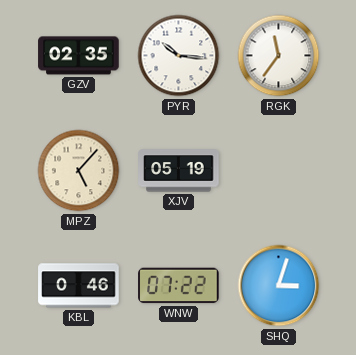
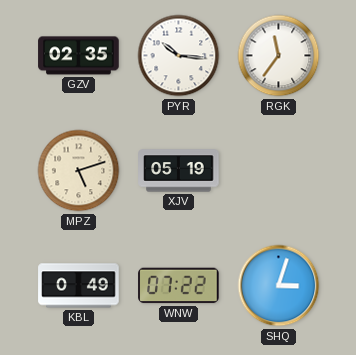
MPZ: 5:07 -> 5:12 (79, 171)
KBL: 0:46 -> 0:49 (79, 286)
